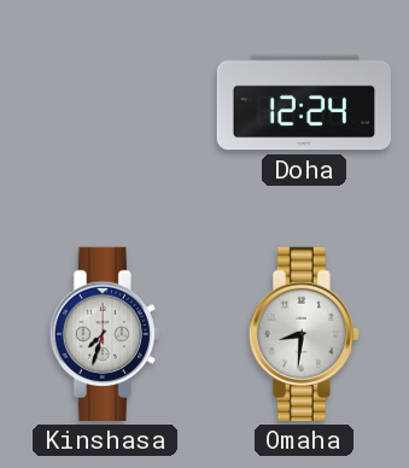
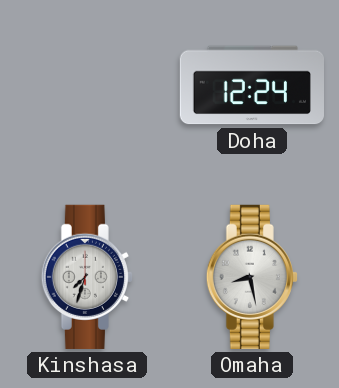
Omaha: 8:31 -> 8:28 (252, 277)
